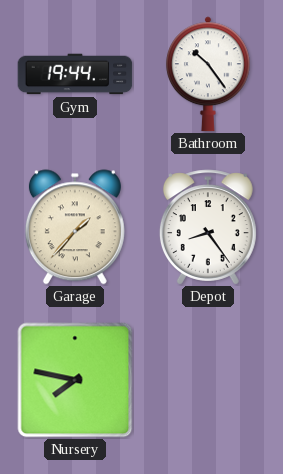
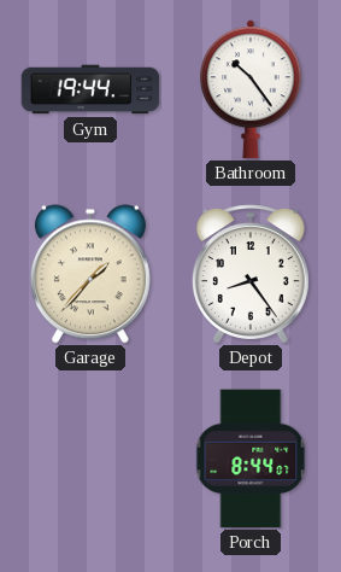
Nursery: 7:47 -> none (75, 380)
Porch: none -> 8:44 (251, 459)
